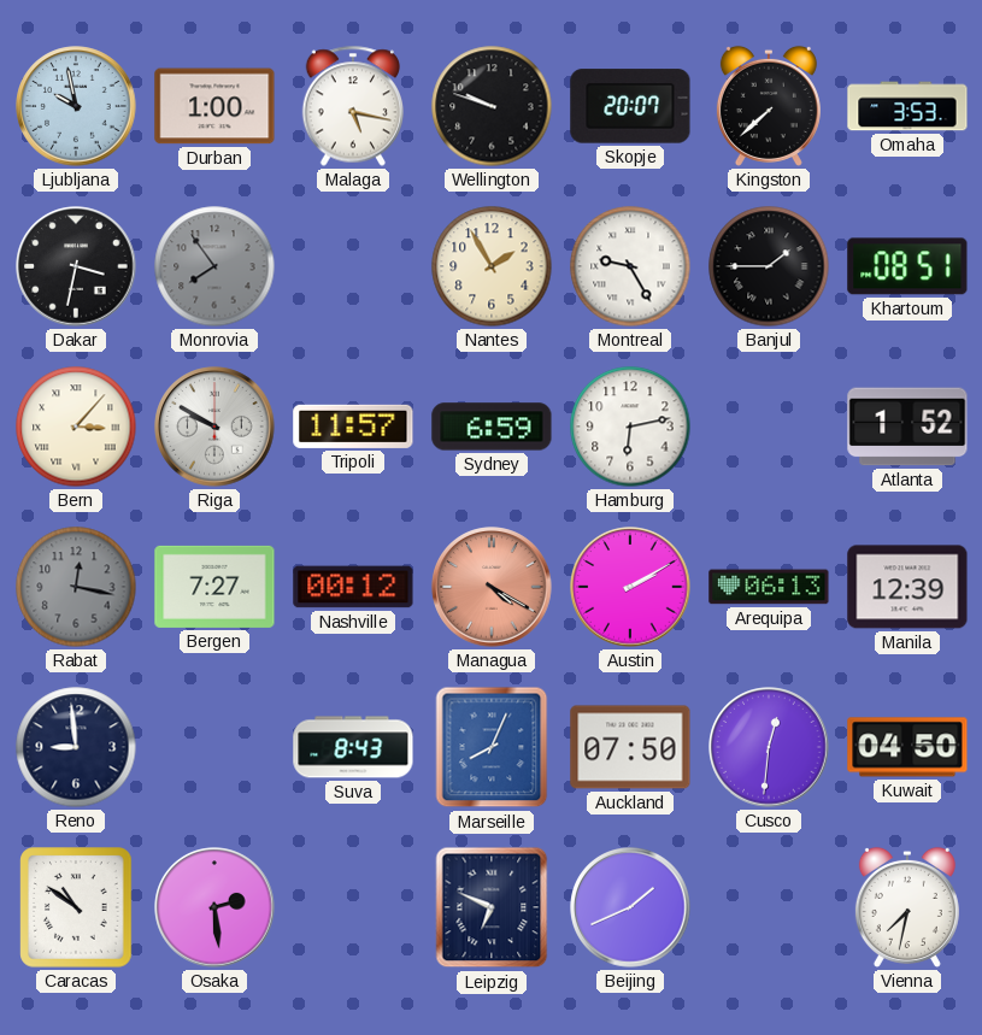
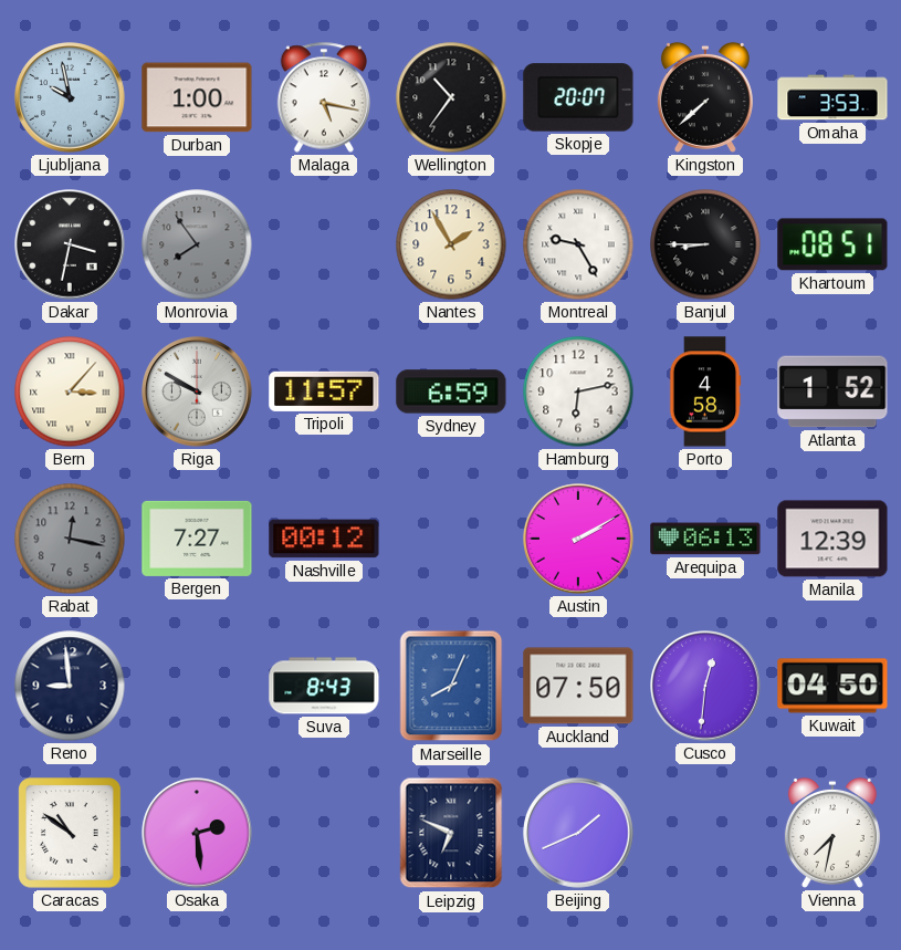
Wellington: 9:48 -> 10:36 (451, 97)
Banjul: 1:45 -> 8:45 (705, 244)
Porto: none -> 4:58 (705, 392)
Managua: 4:20 -> none (492, 587)
